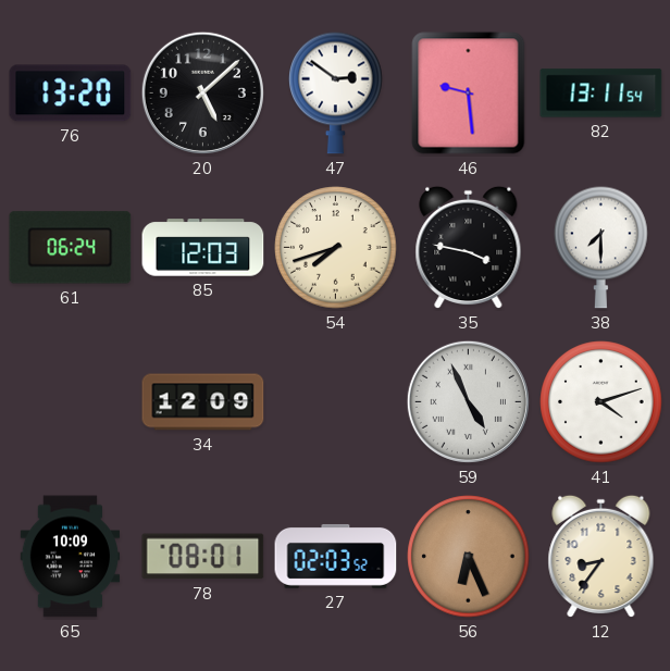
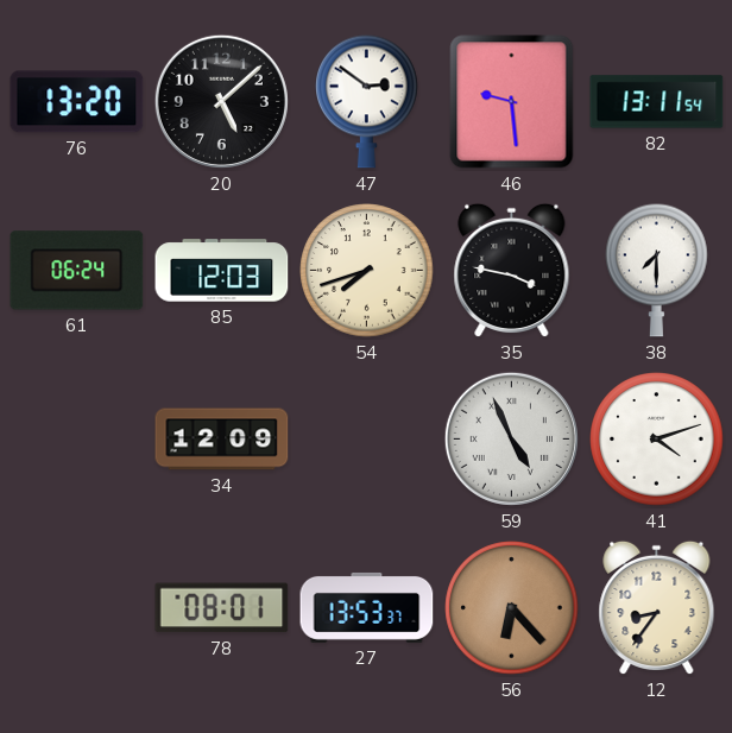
65: 10:09 -> none (71, 557)
27: 02:03 -> 13:53 (367, 607)
56: 6:26 -> 6:23 (512, 608)
